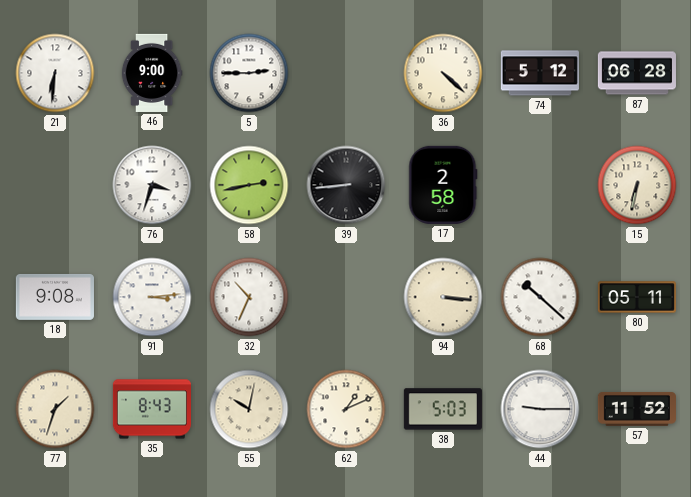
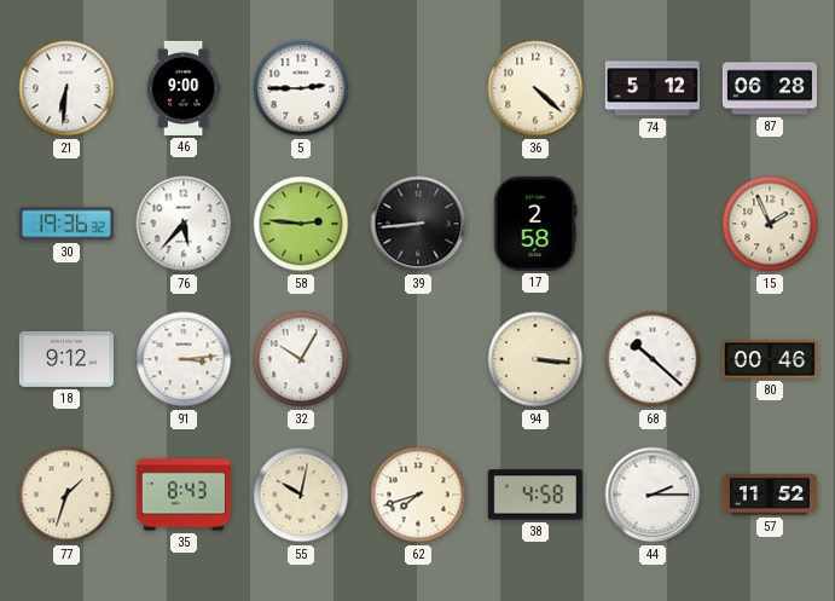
30: none -> 19:36 (66, 224)
76: 3:33 -> 5:37 (184, 224)
58: 2:43 -> 2:46 (301, 224)
15: 6:32 -> 1:56 (770, 224)
18: 9:08 -> 9:12 (66, 359)
32: 10:34 -> 10:05 (301, 359)
80: 05:11 -> 00:46 (770, 359)
62: 1:11 -> 7:42 (418, 495)
38: 5:03 -> 4:58 (535, 495)
44: 9:15 -> 2:15 (653, 495)
